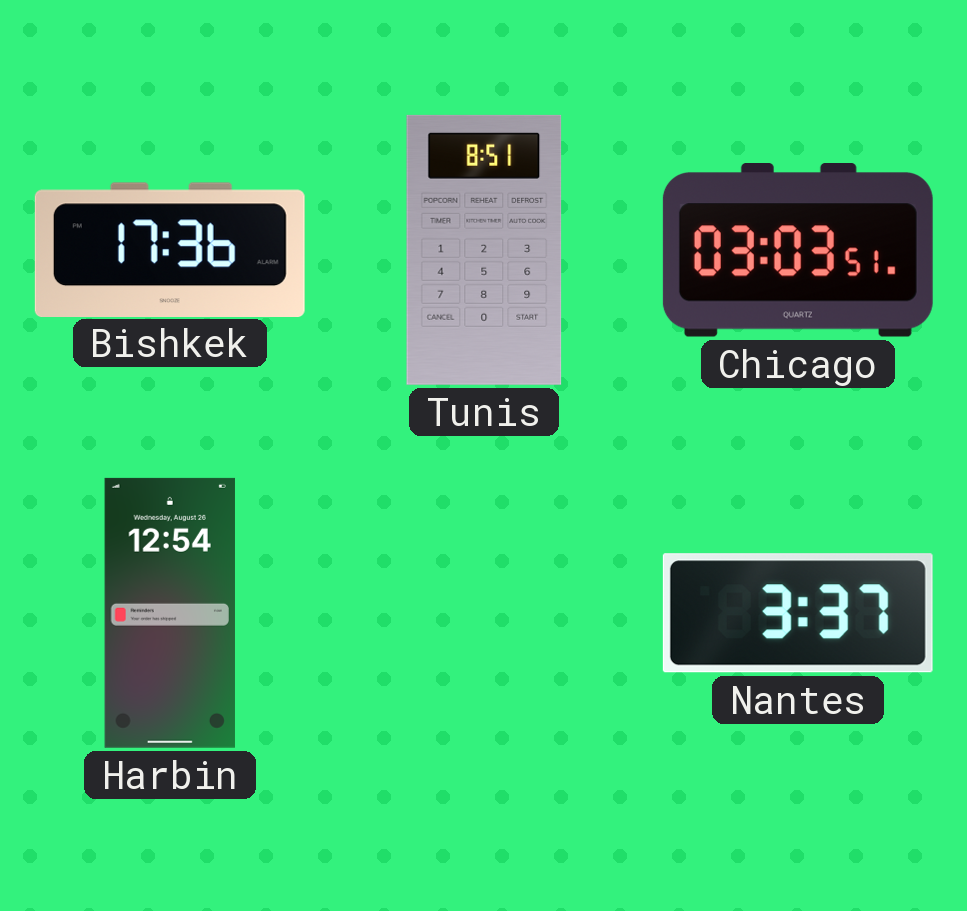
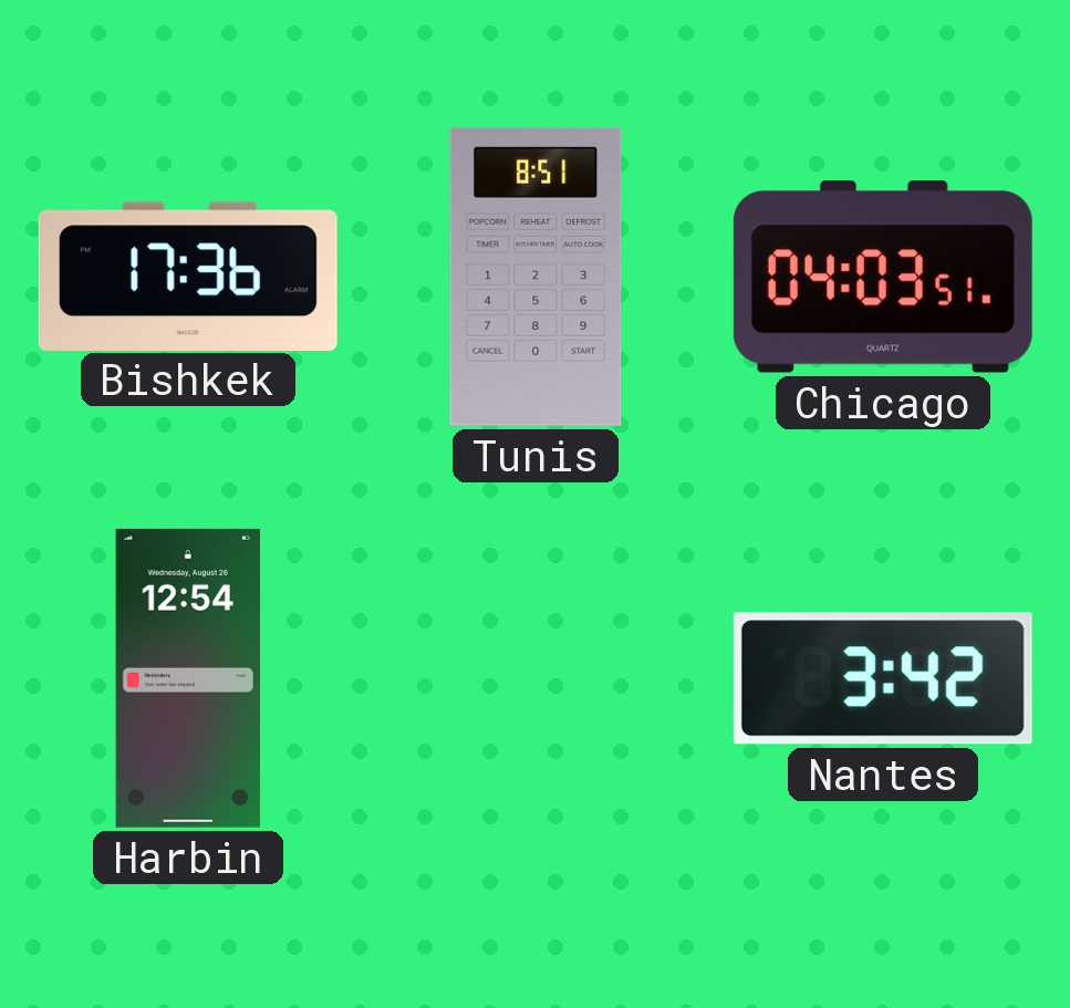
Chicago: 03:03 -> 04:03 (883, 278)
Nantes: 3:37 -> 3:42 (883, 678)
